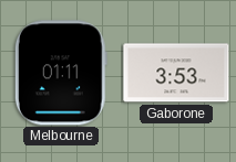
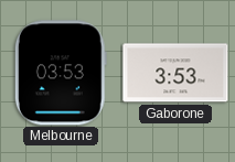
Melbourne: 01:11 -> 03:53 (61, 73)
